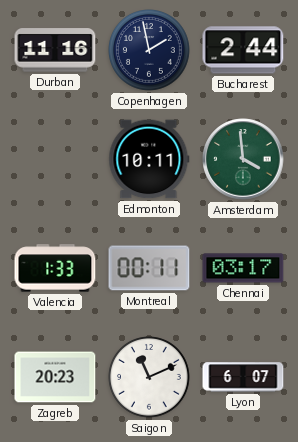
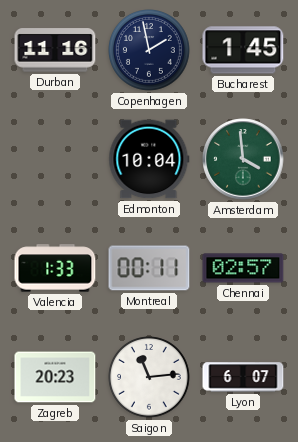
Bucharest: 2:44 -> 1:45 (243, 50)
Edmonton: 10:11 -> 10:04 (149, 159)
Chennai: 03:17 -> 02:57 (243, 268)
Saigon: 11:11 -> 11:14 (150, 378)
